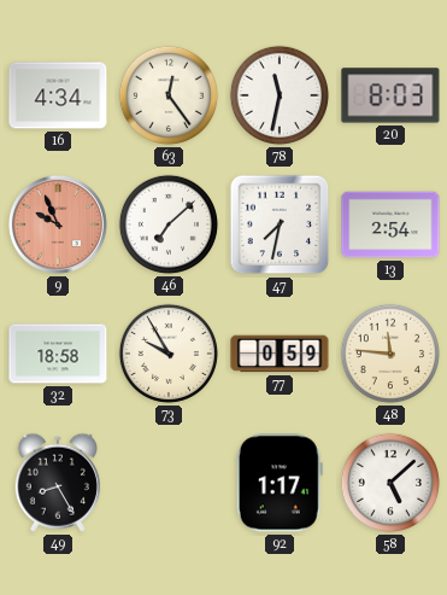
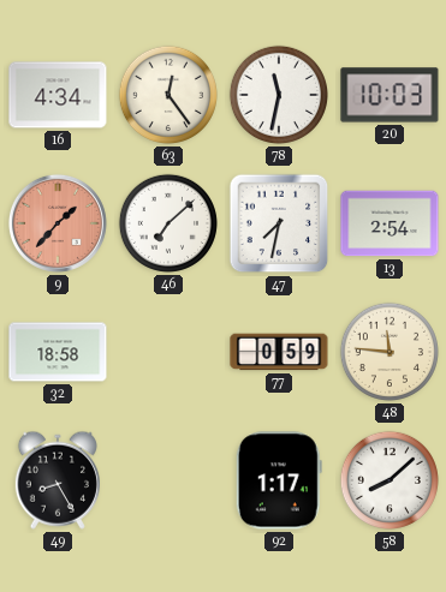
20: 8:03 -> 10:03 (389, 95)
9: 9:56 -> 1:37 (58, 223)
73: 9:55 -> none (169, 354)
58: 5:08 -> 8:08 (389, 480)
